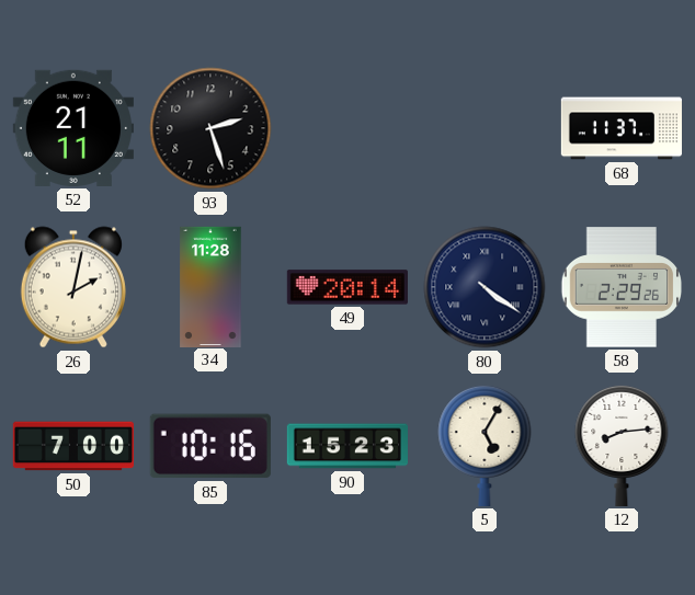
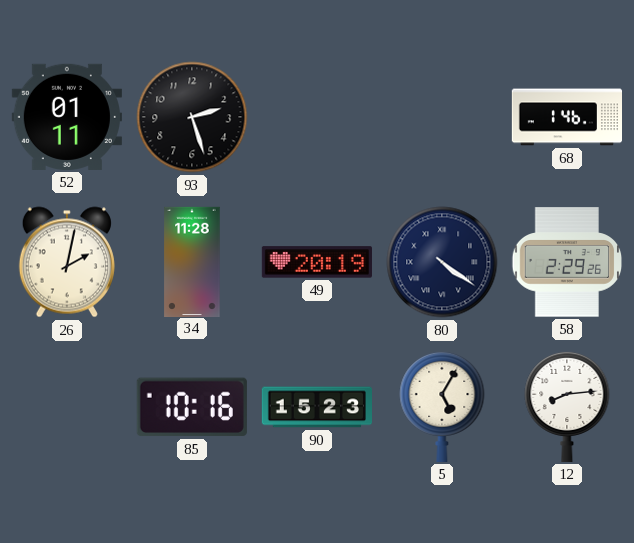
52: 21:11 -> 01:11 (67, 117)
68: 11:37 -> 1:46 (566, 117)
49: 20:14 -> 20:19 (317, 262)
50: 7:00 -> none (72, 446)
